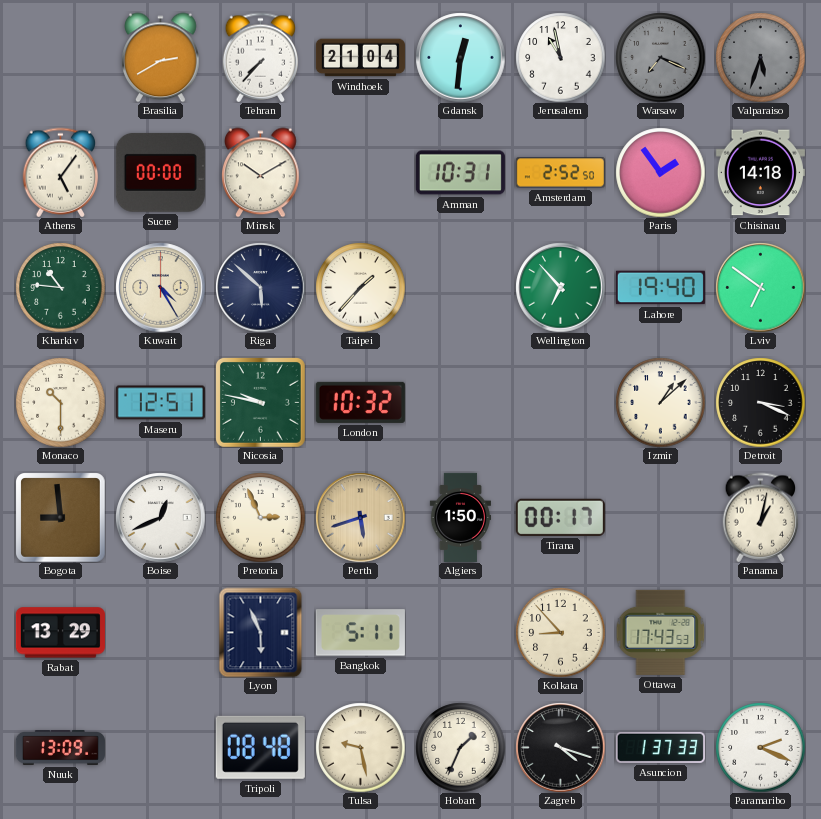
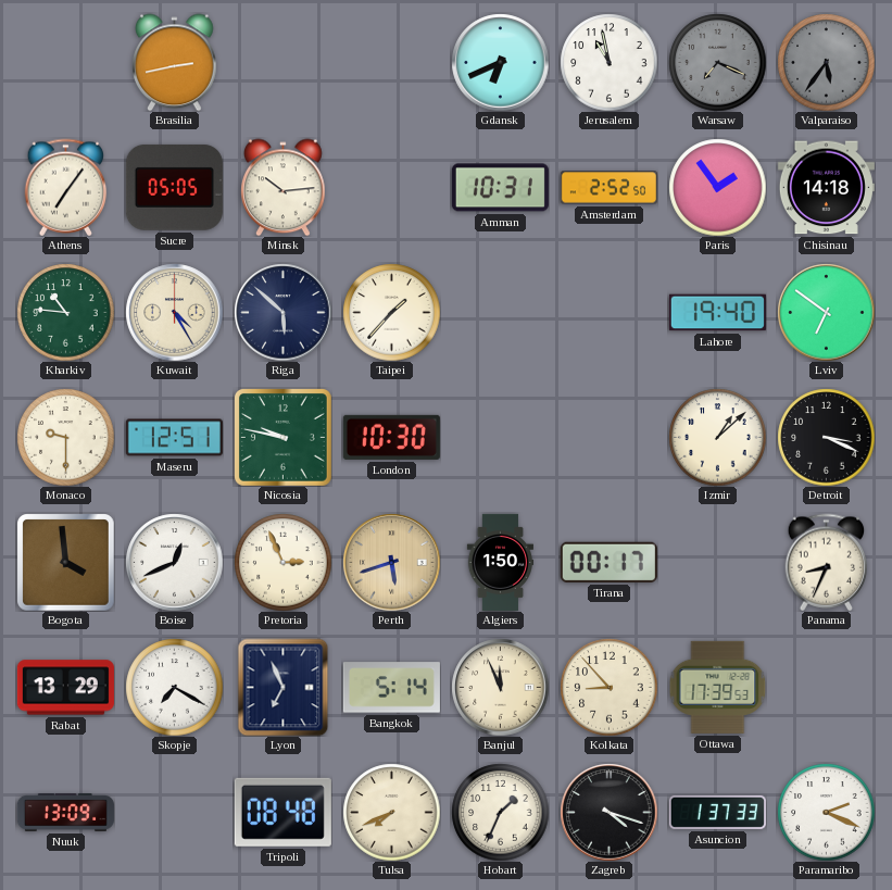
Brasilia: 2:40 -> 2:43 (175, 62)
Tehran: 7:37 -> none (261, 57)
Windhoek: 21:04 -> none (360, 58)
Gdansk: 12:31 -> 6:41 (500, 62)
Valparaiso: 5:33 -> 5:36 (826, 62)
Athens: 5:06 -> 7:06 (66, 187)
Sucre: 00:00 -> 05:05 (174, 187)
Minsk: 10:10 -> 10:14 (284, 187)
Wellington: 6:53 -> none (560, 287)
Monaco: 10:30 -> 9:30 (65, 437)
London: 10:32 -> 10:30 (391, 437)
Bogota: 8:59 -> 3:59 (65, 562)
Panama: 1:02 -> 8:34 (827, 562)
Skopje: none -> 7:20 (174, 687)
Lyon: 5:56 -> 6:56 (284, 687)
Bangkok: 5:11 -> 5:14 (391, 688)
Banjul: none -> 11:56 (500, 687)
Ottawa: 17:43 -> 17:39 (717, 687)
Tulsa: 9:28 -> 7:41 (391, 812)
